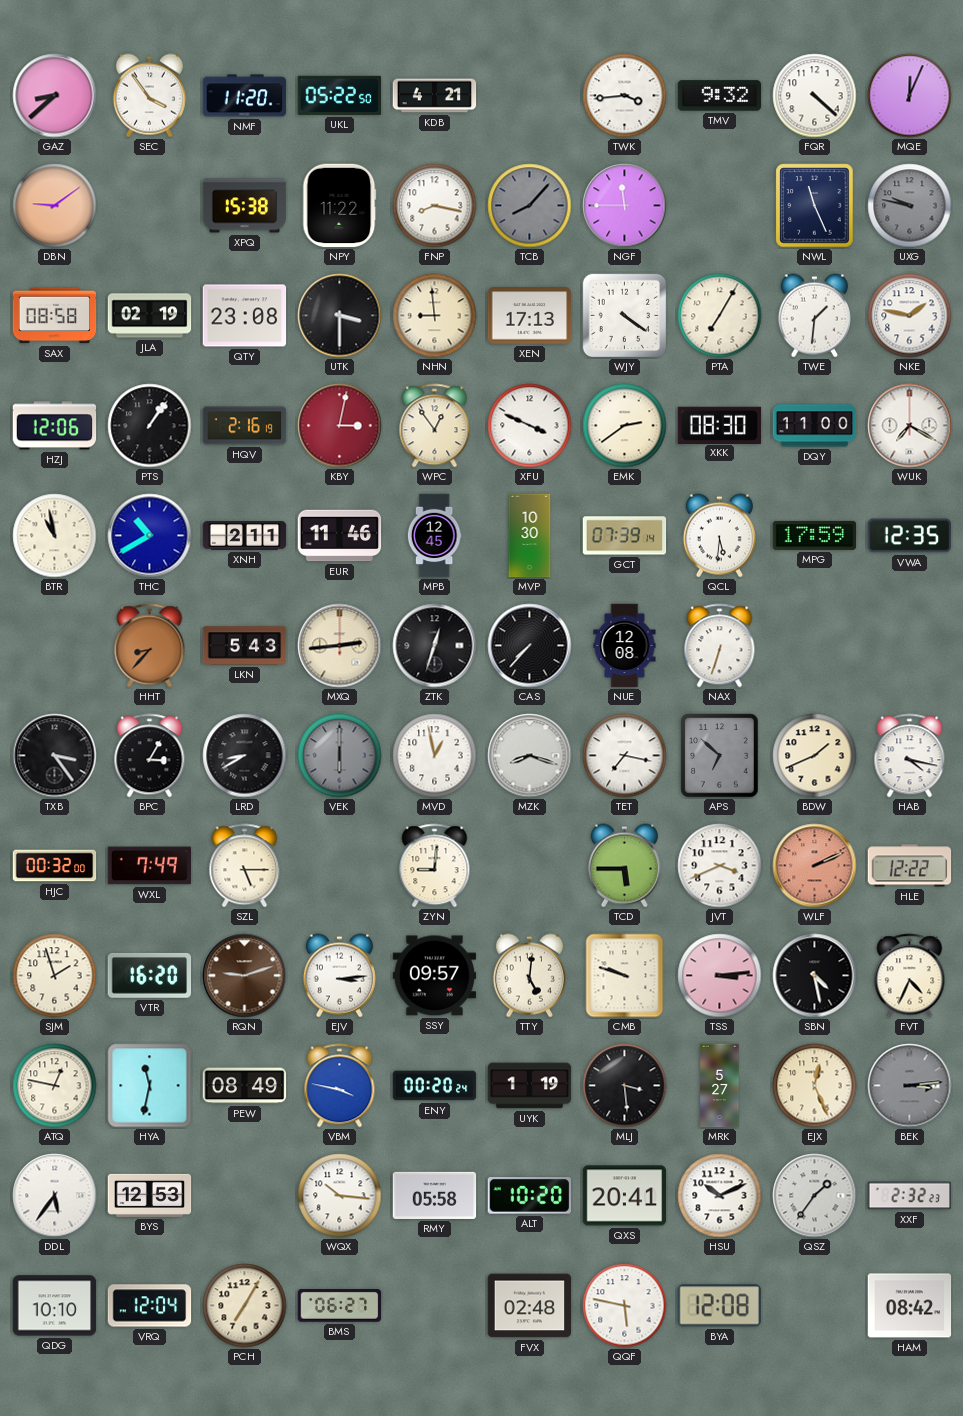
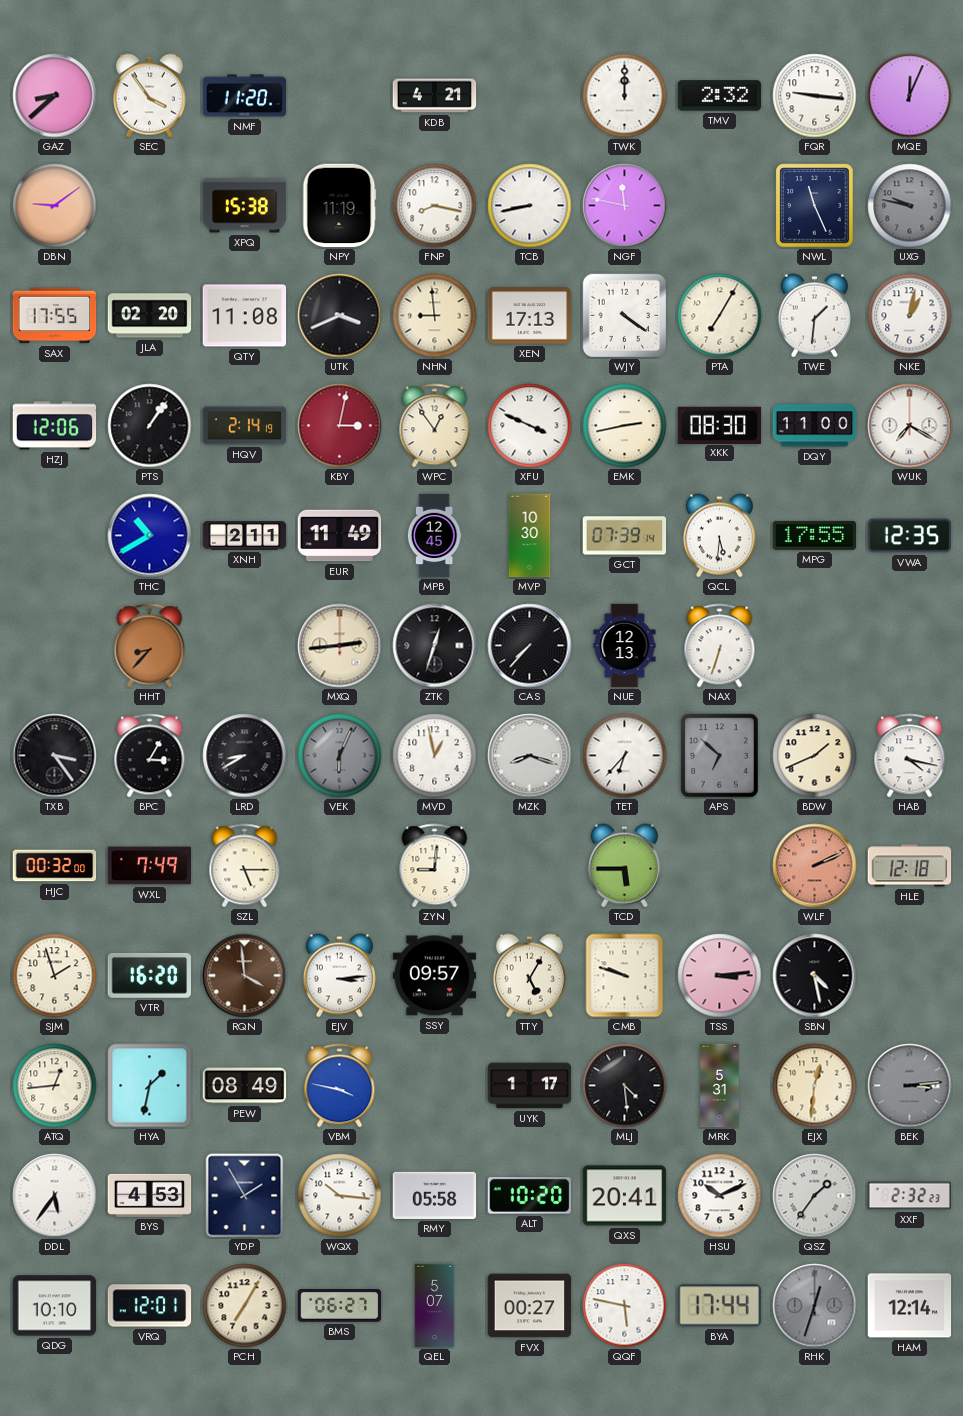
UKL: 05:22 -> none (340, 95)
TWK: 3:44 -> 12:00 (625, 96)
TMV: 9:32 -> 2:32 (720, 96)
FQR: 4:22 -> 9:16 (815, 96)
NPY: 11:22 -> 11:19 (339, 206)
TCB: 8:07 -> 8:43 (530, 206)
TCB dial: grey -> white (530, 206)
NGF: 11:45 -> 11:47 (625, 206)
SAX: 08:58 -> 17:55 (55, 316)
JLA: 02:19 -> 02:20 (150, 316)
QTY: 23:08 -> 11:08 (245, 316)
UTK: 3:30 -> 3:41 (340, 316)
NKE: 1:47 -> 1:02 (910, 316)
HQV: 2:16 -> 2:14 (245, 426)
EMK: 2:39 -> 2:43 (625, 426)
BTR: 10:58 -> none (55, 536)
EUR: 11:46 -> 11:49 (340, 536)
MPG: 17:59 -> 17:55 (815, 535)
LKN: 5:43 -> none (245, 646)
NUE: 12:08 -> 12:13 (625, 646)
VEK: 6:00 -> 6:04 (340, 756)
TET: 7:17 -> 6:37 (625, 756)
JVT: 3:41 -> none (720, 866)
HLE: 12:22 -> 12:18 (910, 866)
RQN: 9:12 -> 3:59 (245, 976)
TTY: 5:01 -> 5:05 (529, 976)
FVT: 4:34 -> none (910, 976)
ATQ: 12:47 -> 12:44 (55, 1086)
HYA: 11:32 -> 1:32 (150, 1086)
ENY: 00:20 -> none (435, 1086)
UYK: 1:19 -> 1:17 (530, 1086)
MLJ: 3:29 -> 4:29 (625, 1086)
MRK: 5:27 -> 5:31 (720, 1086)
EJX: 12:26 -> 12:31 (815, 1086)
BYS: 12:53 -> 4:53 (150, 1195)
YDP: none -> 1:55 (245, 1196)
VRQ: 12:04 -> 12:01 (150, 1306)
QEL: none -> 5:07 (435, 1306)
FVX: 02:48 -> 00:27 (530, 1306)
BYA: 12:08 -> 17:44 (719, 1306)
RHK: none -> 12:33 (815, 1306)
HAM: 08:42 -> 12:14 (910, 1306)
